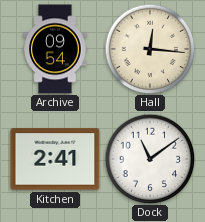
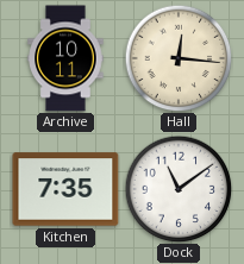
Archive: 09:54 -> 10:11 (65, 58)
Kitchen: 2:41 -> 7:35 (65, 189)
